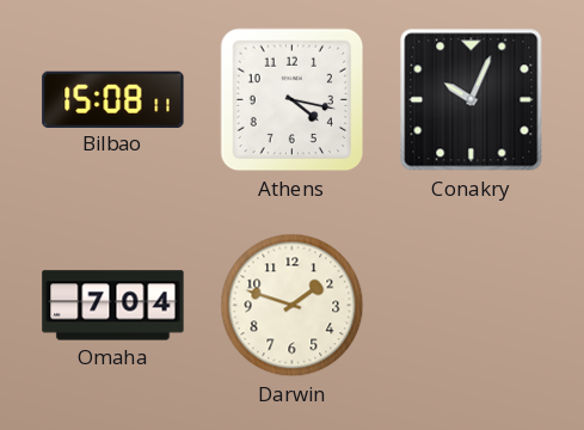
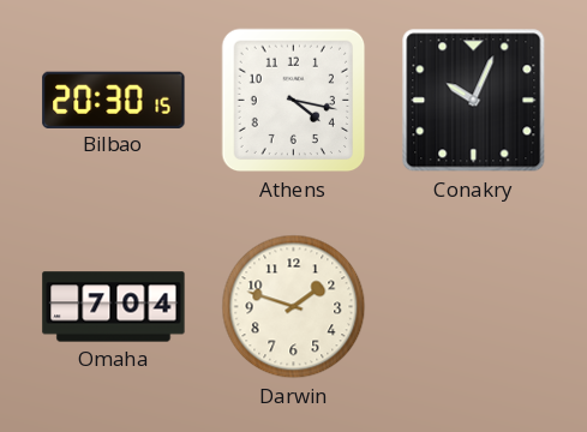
Bilbao: 15:08 -> 20:30 (114, 100)
